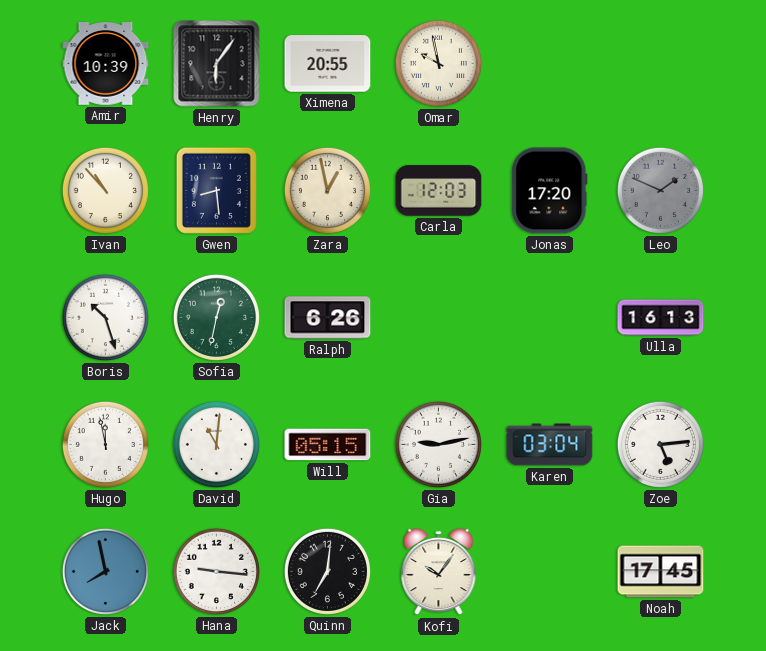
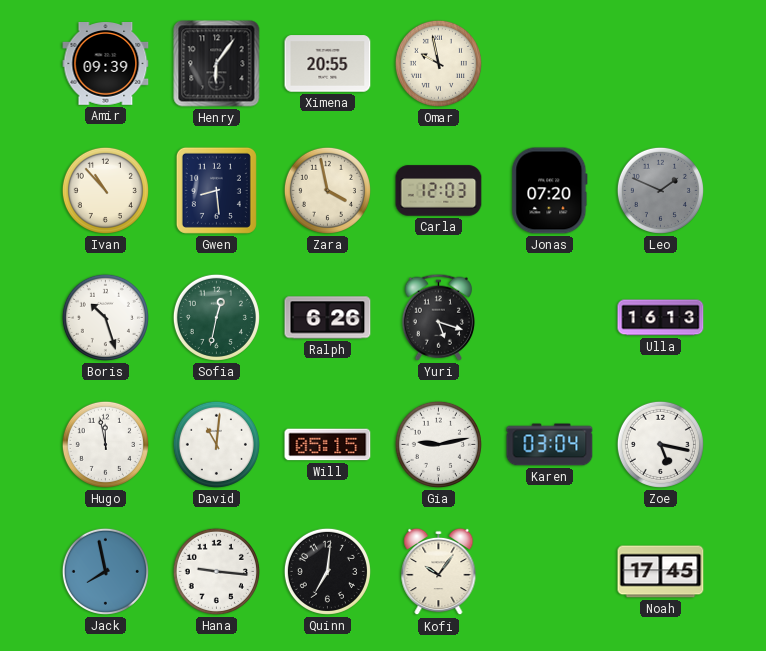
Amir: 10:39 -> 09:39 (106, 64)
Zara: 12:58 -> 3:58 (327, 190)
Jonas: 17:20 -> 07:20 (550, 191)
Yuri: none -> 5:18 (438, 317)
Zoe: 5:14 -> 5:17 (660, 444)
